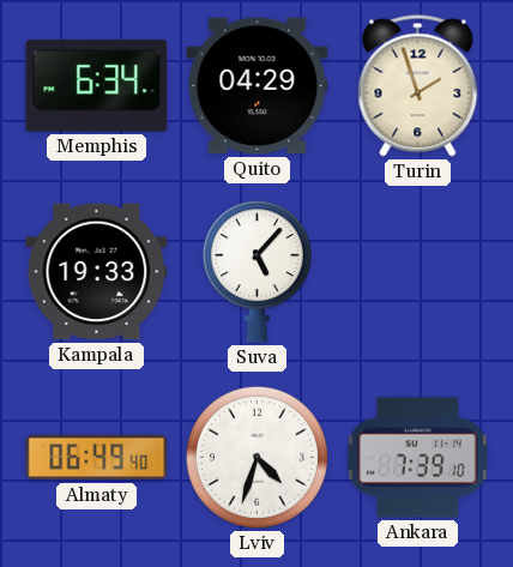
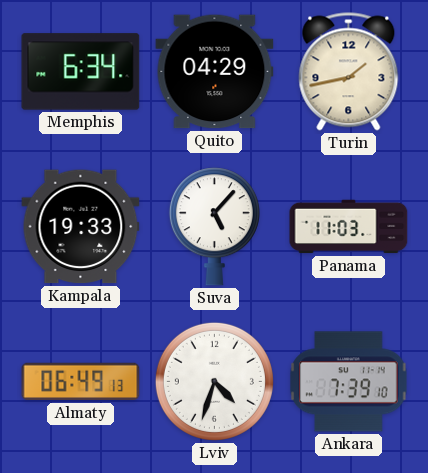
Turin: 1:57 -> 1:43 (349, 72)
Panama: none -> 11:03 (349, 227)
Almaty: 06:49:40 -> 06:49:13 (81, 382)
